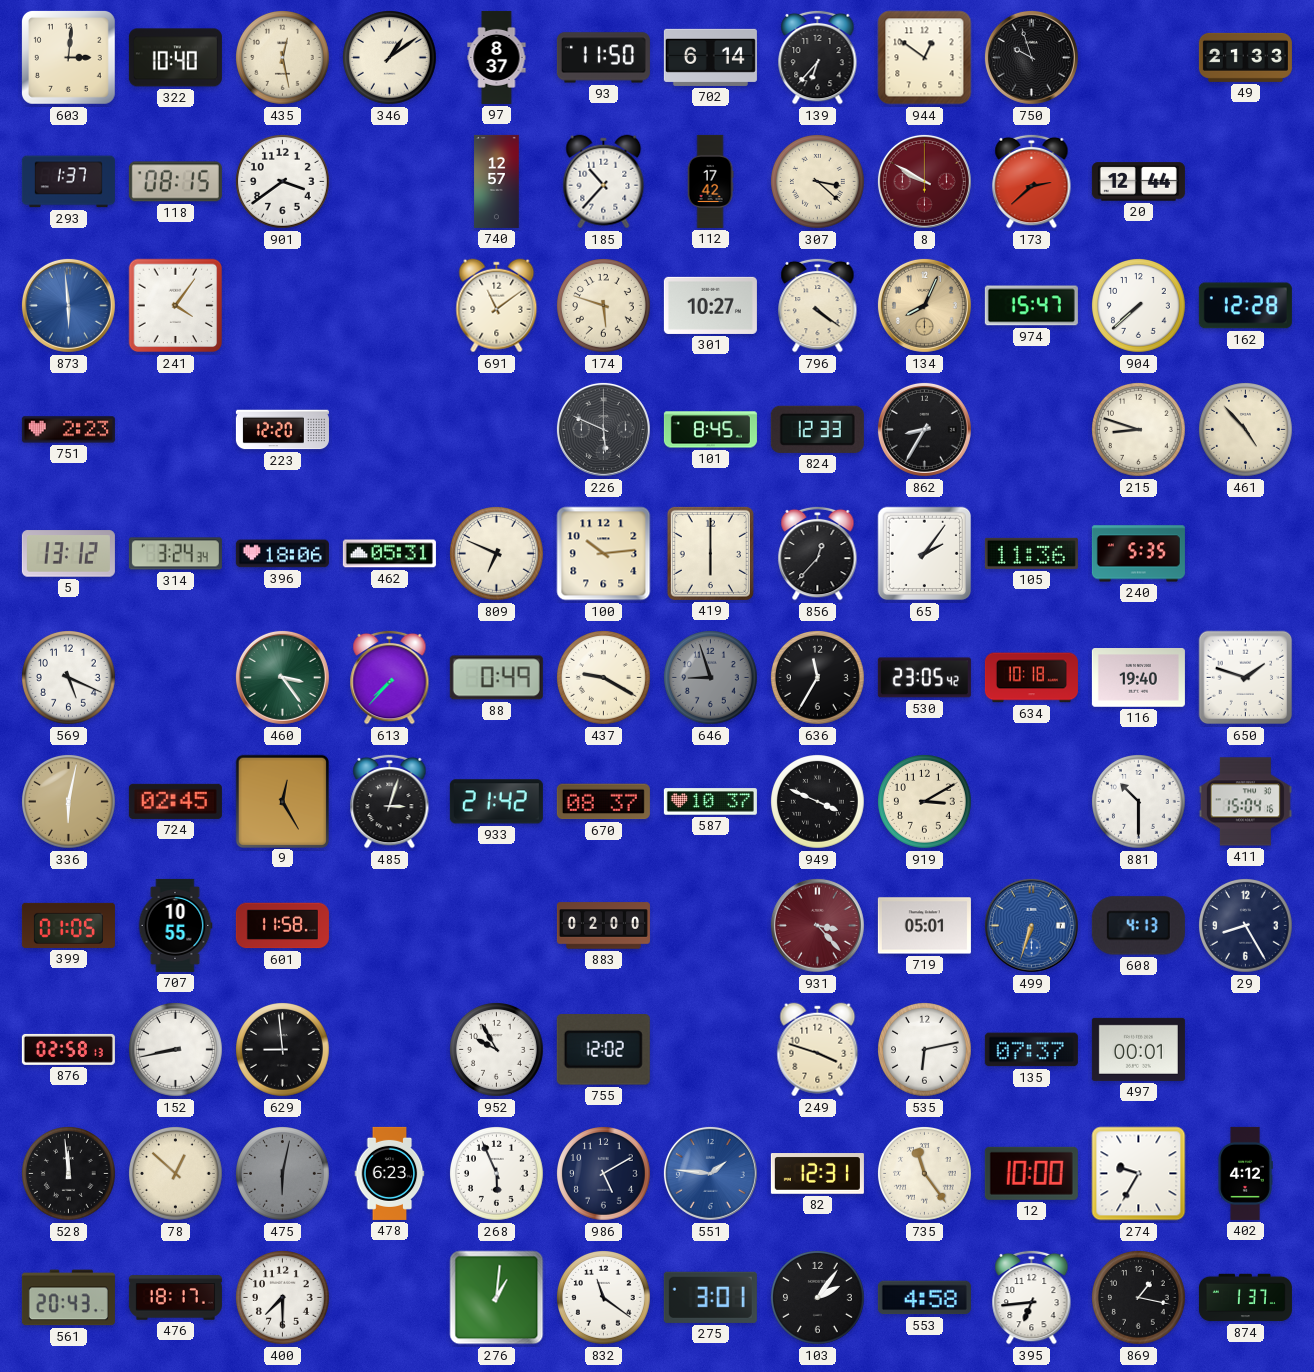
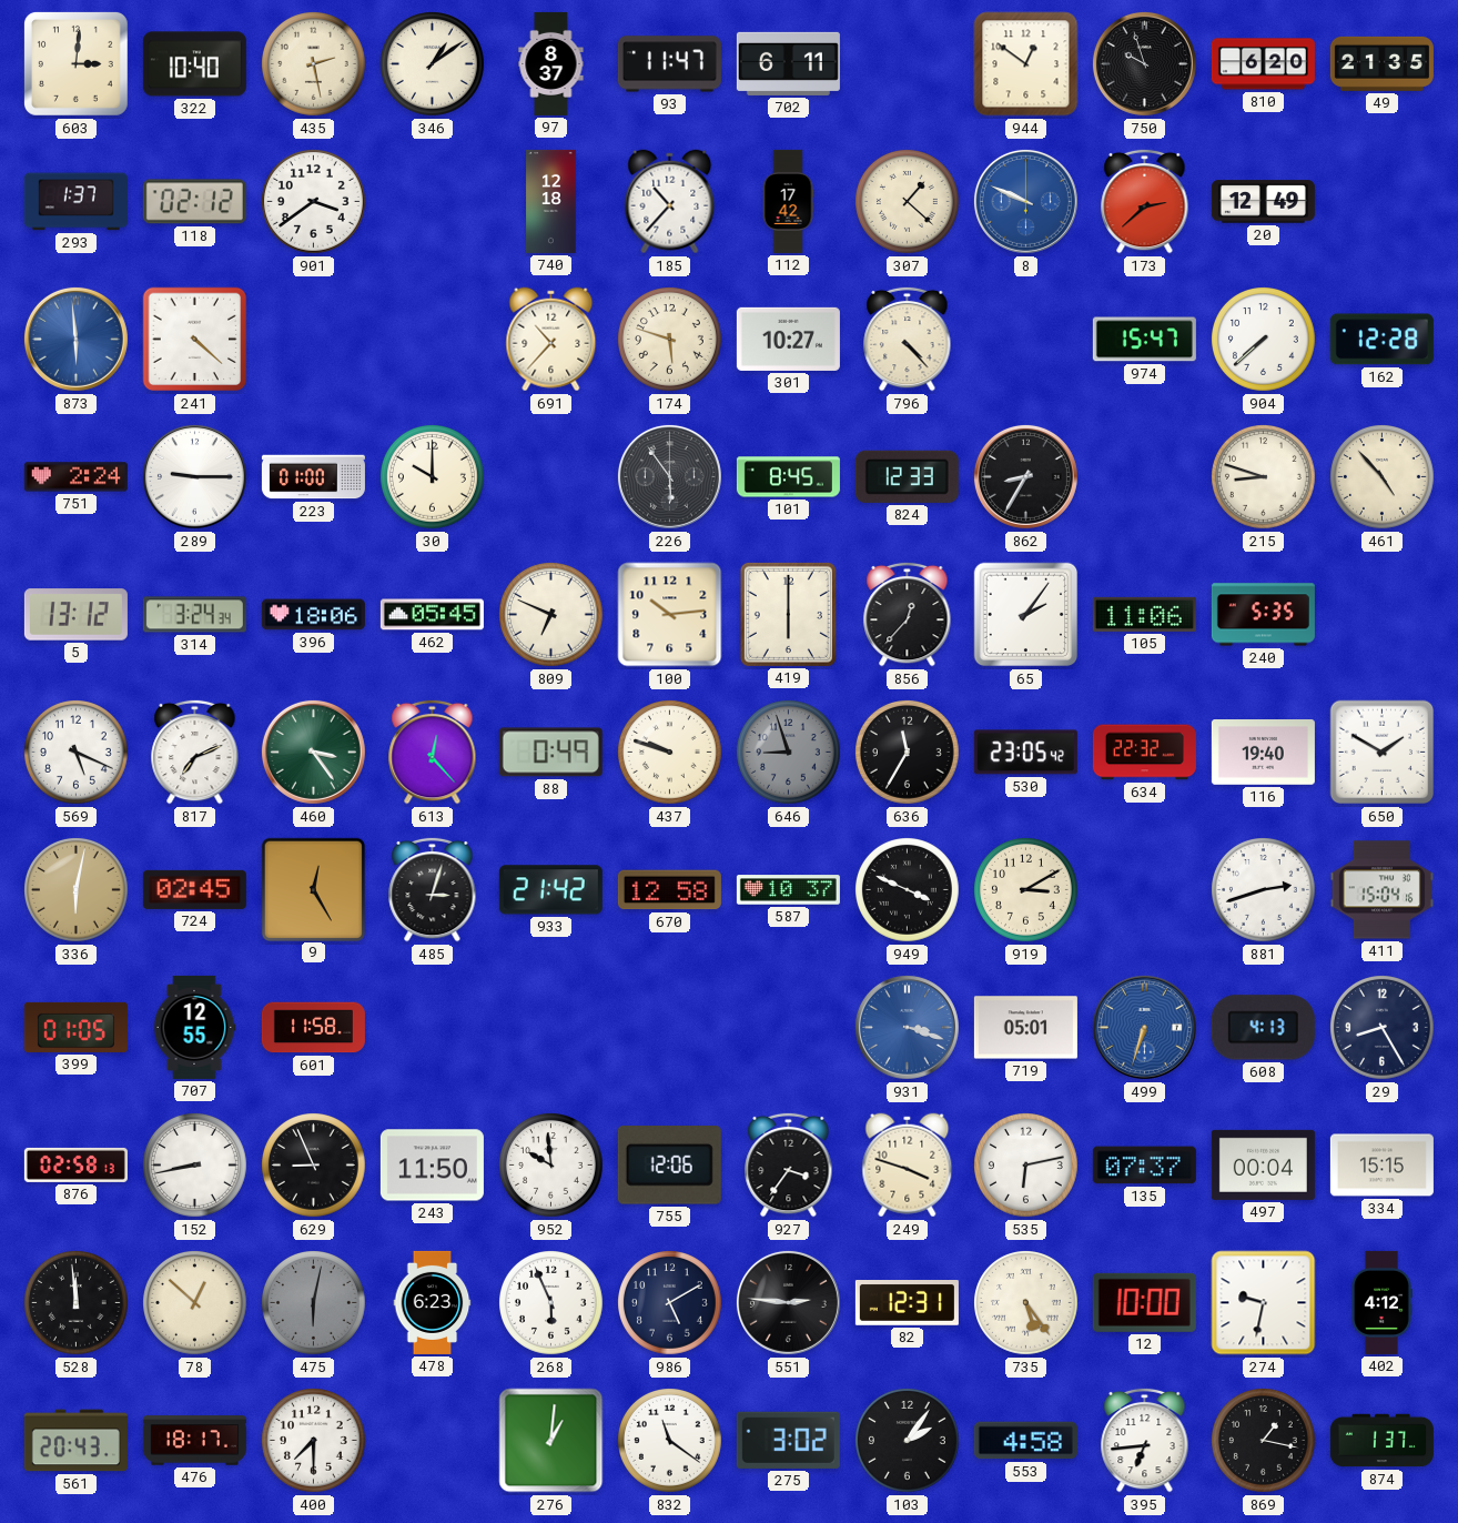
435: 12:28 -> 2:28 (314, 64)
93: 11:50 -> 11:47 (669, 64)
702: 6:14 -> 6:11 (788, 63)
139: 6:37 -> none (818, 57)
810: none -> 6:20 (1263, 64)
49: 21:33 -> 21:35 (1381, 63)
118: 08:15 -> 02:12 (194, 202)
740: 12:57 -> 12:18 (551, 201)
307: 3:22 -> 1:22 (908, 202)
8: 9:50 -> 9:49 (1025, 201)
8 dial: burgundy -> blue (1025, 201)
20: 12:44 -> 12:49 (1263, 202)
241: 4:06 -> 4:22 (195, 340)
691: 11:09 -> 10:37 (551, 340)
796: 4:21 -> 4:23 (908, 339)
134: 8:04 -> none (924, 305)
751: 2:23 -> 2:24 (75, 477)
289: none -> 9:15 (194, 476)
223: 12:20 -> 01:00 (313, 477)
30: none -> 10:00 (433, 477)
226: 5:49 -> 5:54 (669, 476)
462: 05:31 -> 05:45 (432, 615)
105: 11:36 -> 11:06 (1144, 614)
817: none -> 7:11 (195, 752)
613: 7:37 -> 12:23 (433, 752)
437: 9:20 -> 9:48 (670, 753)
634: 10:18 -> 22:32 (1144, 753)
650: 1:48 -> 1:50 (1383, 753)
670: 08:37 -> 12:58 (669, 890)
881: 10:30 -> 2:42 (1264, 890)
707: 10:55 -> 12:55 (194, 1027)
883: 02:00 -> none (603, 926)
931: 3:23 -> 3:18 (907, 1027)
931 dial: burgundy -> blue (907, 1027)
629: 8:59 -> 8:56 (314, 1166)
243: none -> 11:50 (432, 1166)
952: 9:55 -> 9:59 (551, 1166)
755: 12:02 -> 12:06 (669, 1166)
927: none -> 3:36 (789, 1164)
497: 00:01 -> 00:04 (1263, 1164)
334: none -> 15:15 (1381, 1166)
551: 1:46 -> 2:46 (788, 1302)
551 dial: blue -> black (788, 1302)
735: 11:24 -> 5:24 (1026, 1303)
274: 9:35 -> 9:32 (1264, 1303)
275: 3:01 -> 3:02 (788, 1440)
